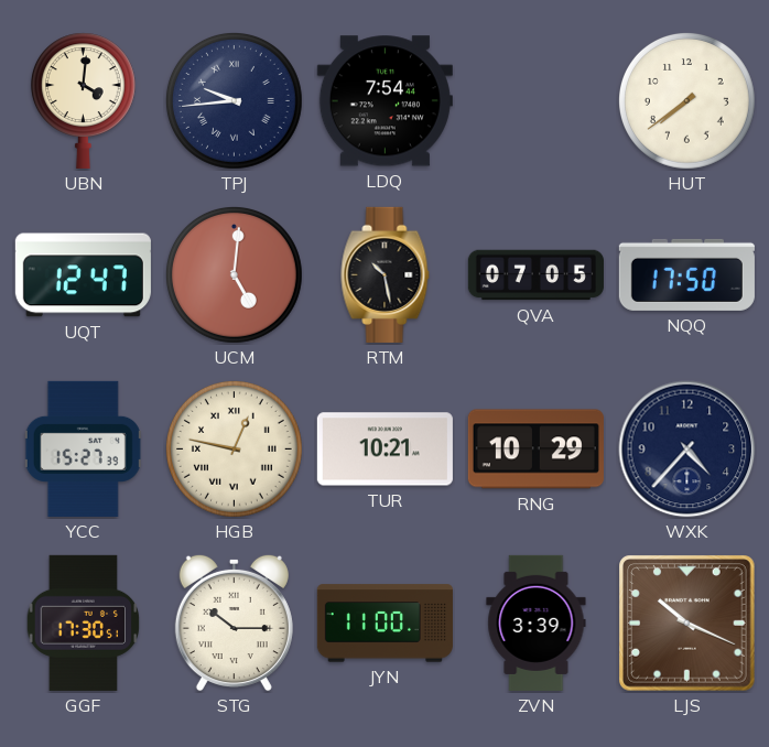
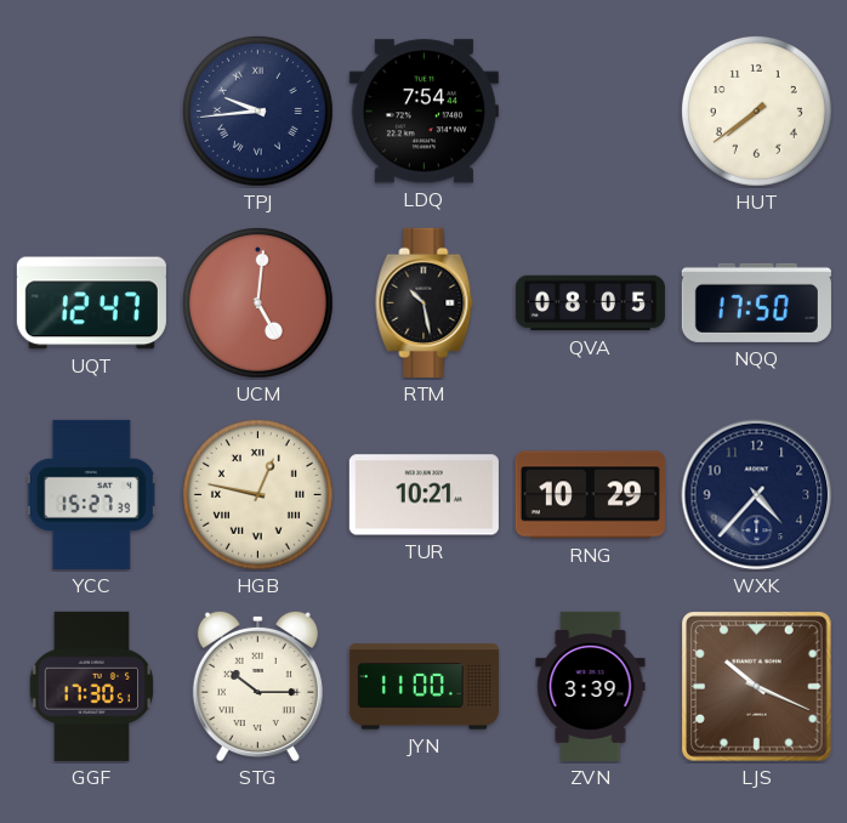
UBN: 4:01 -> none (83, 100)
QVA: 07:05 -> 08:05 (590, 303)
